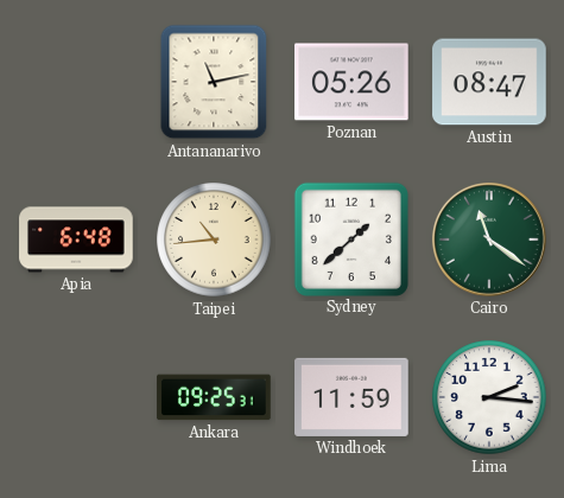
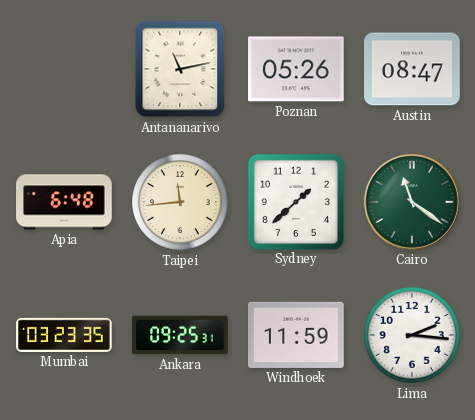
Taipei: 10:44 -> 11:44 (180, 202)
Mumbai: none -> 03:23 (64, 335)
